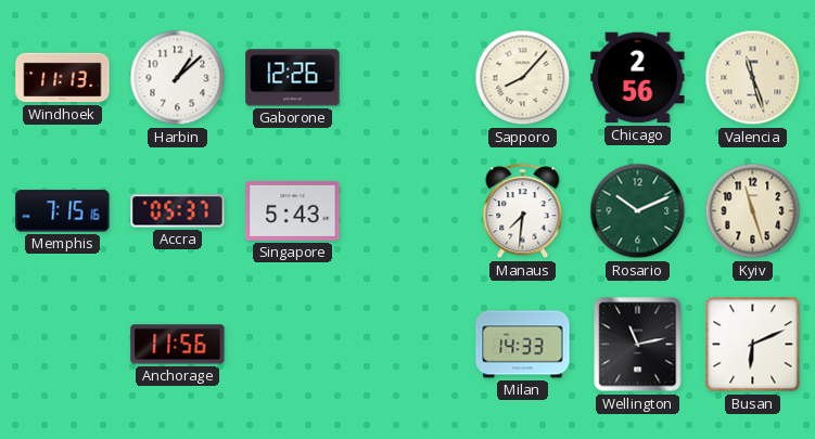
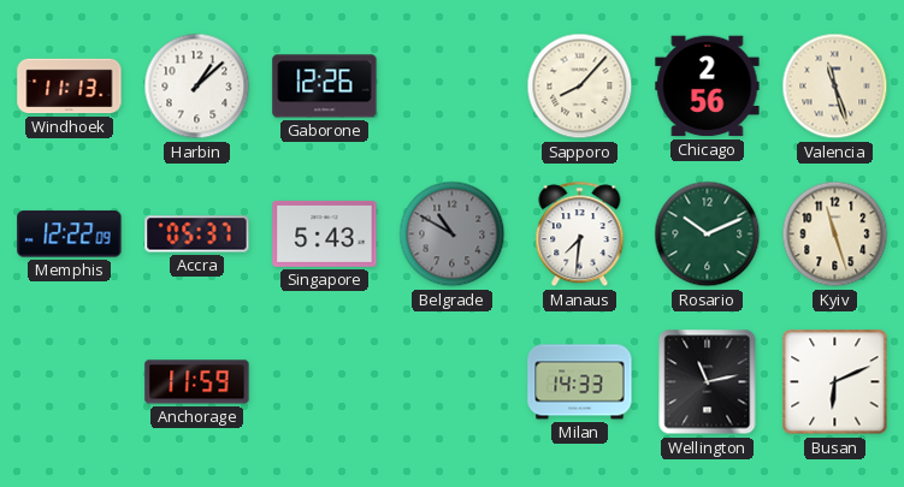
Memphis: 7:15 -> 12:22 (70, 234)
Belgrade: none -> 10:50 (453, 234)
Anchorage: 11:56 -> 11:59 (197, 382)
